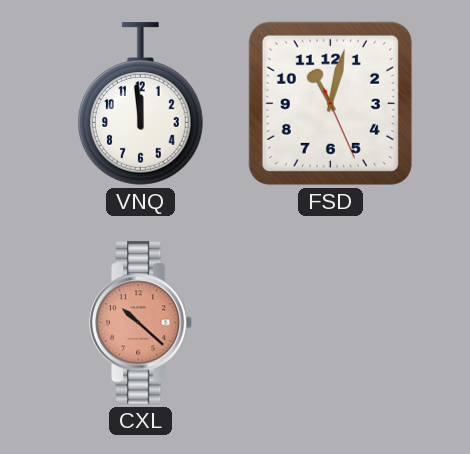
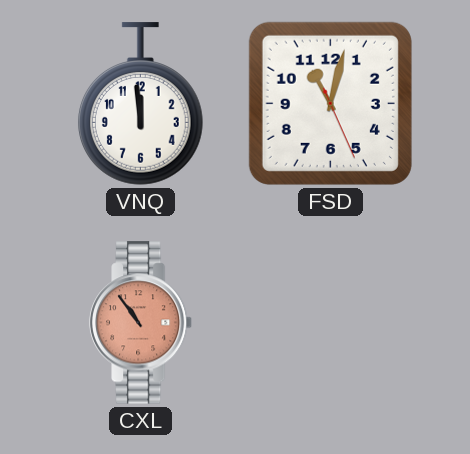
CXL: 10:22 -> 10:54 (141, 323)
